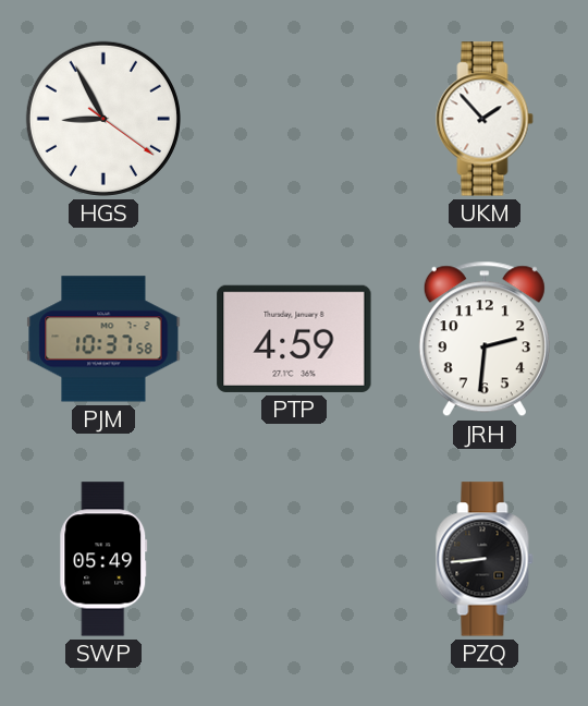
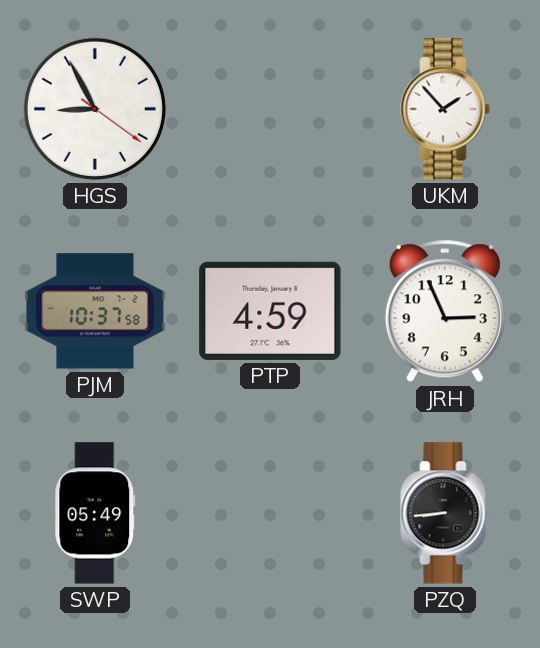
JRH: 2:31 -> 2:56 (445, 311)
